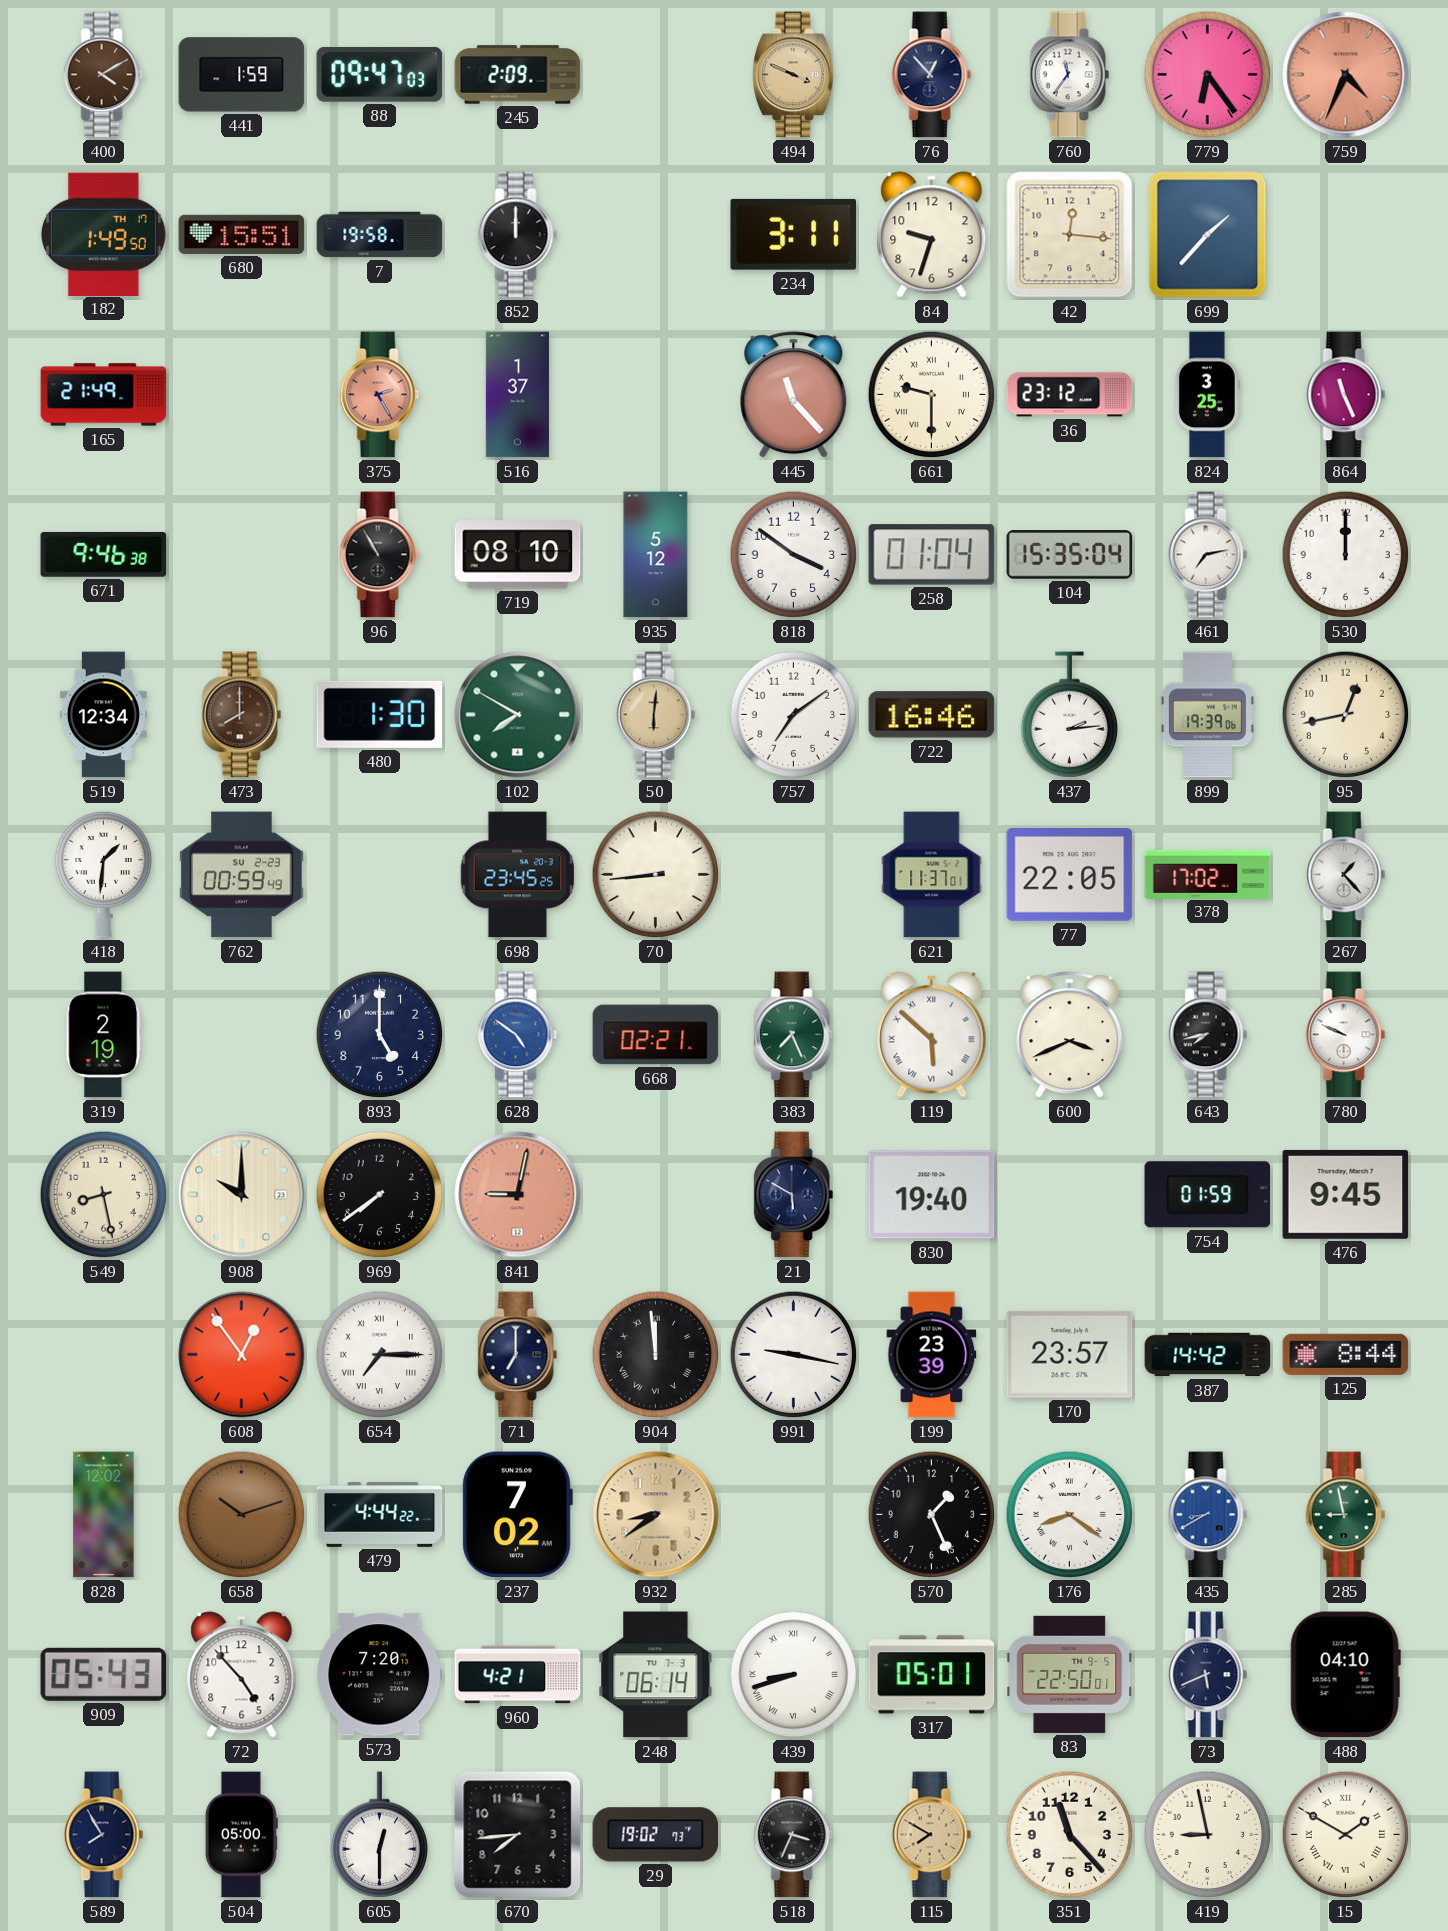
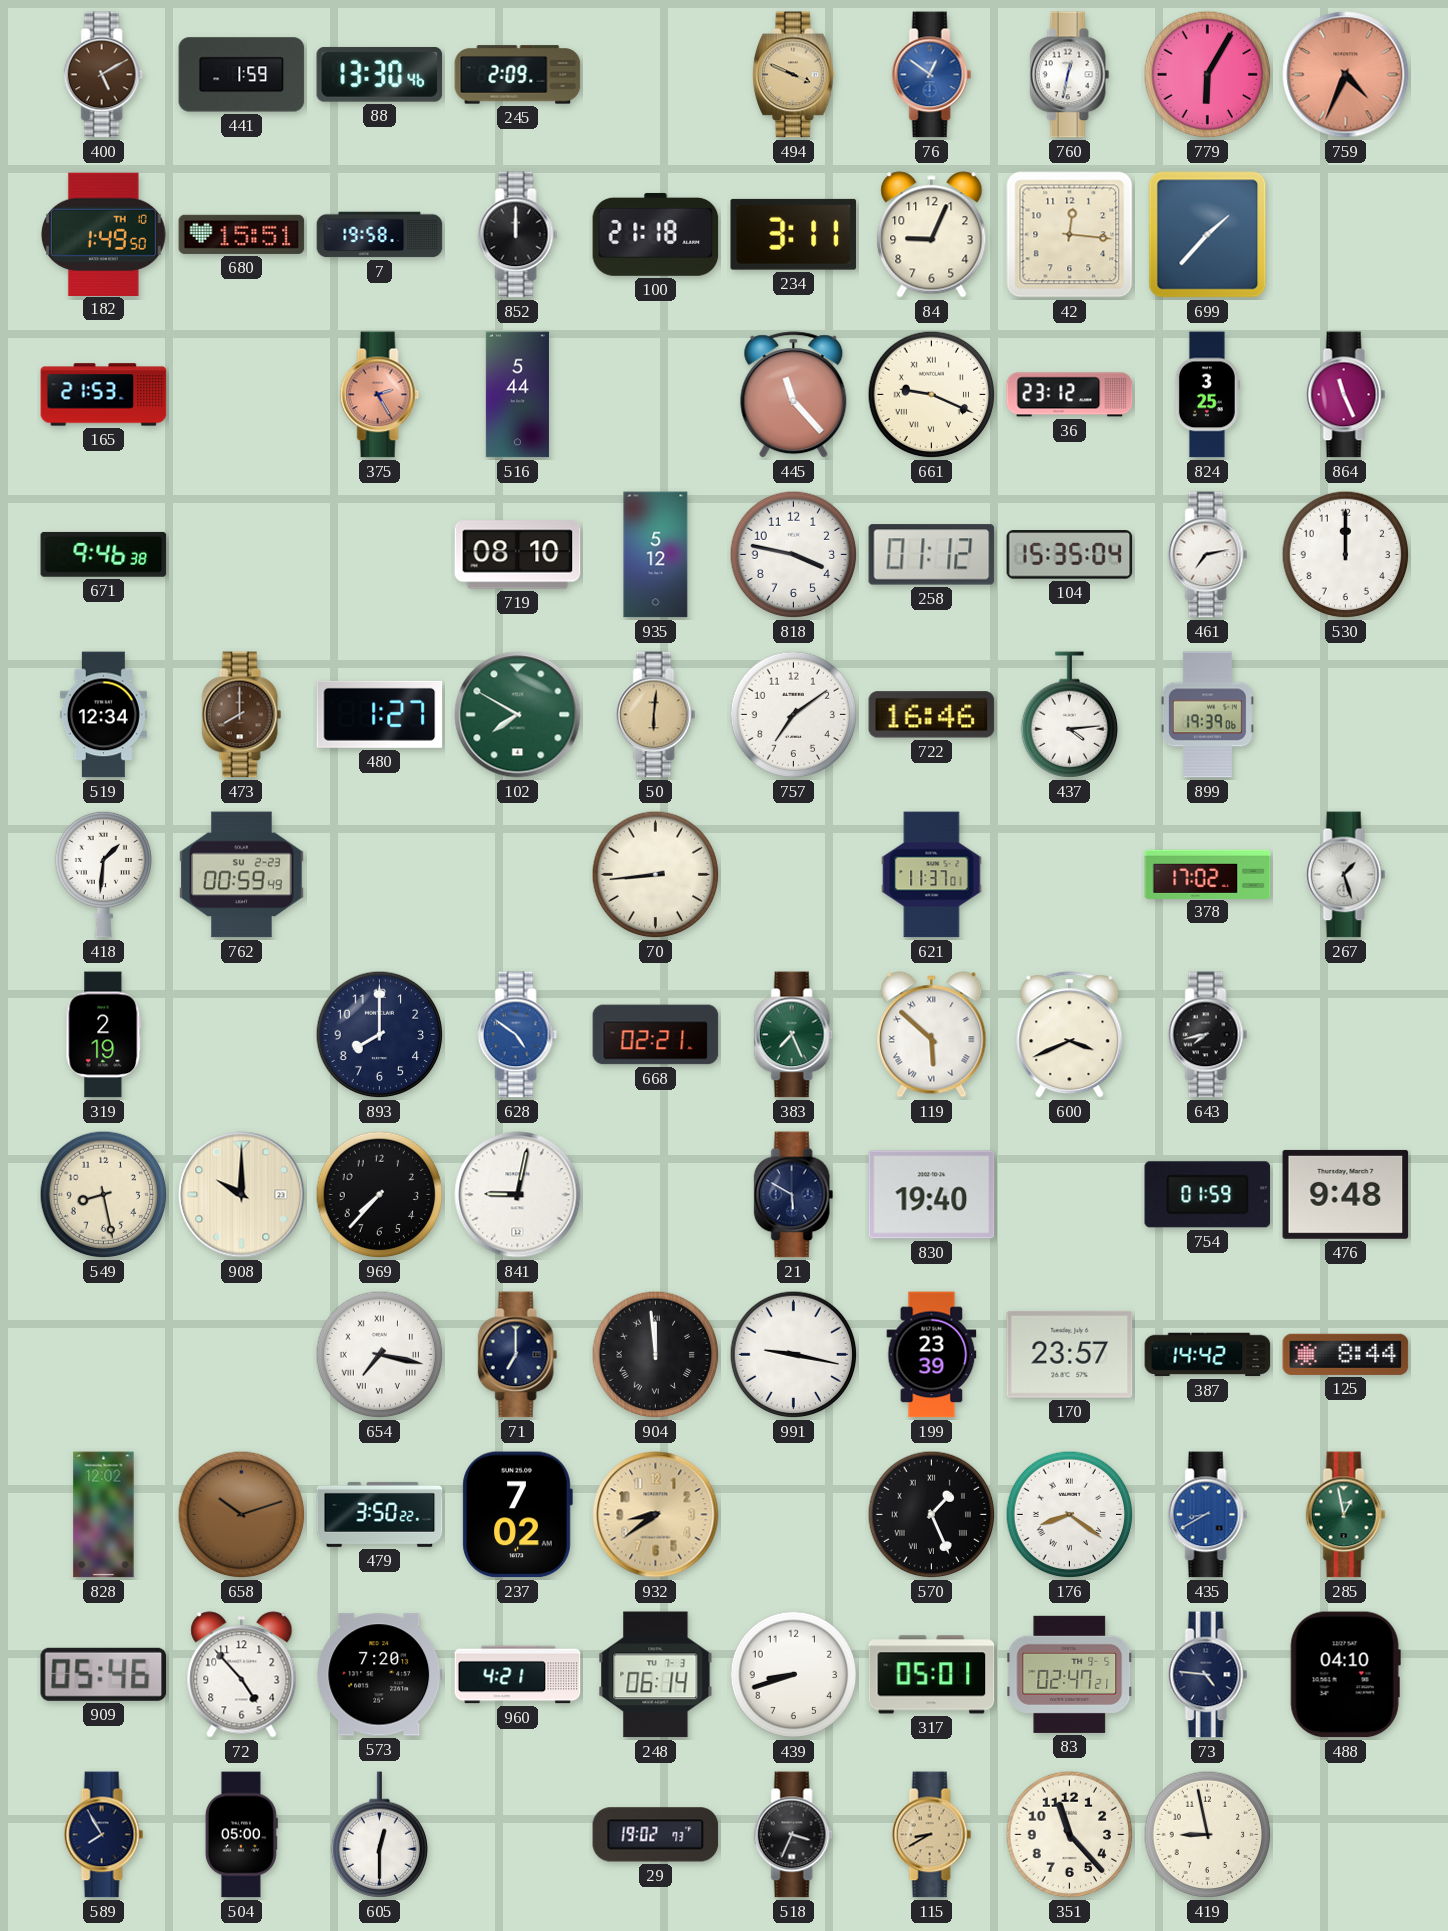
400: 4:10 -> 5:10 (104, 75)
88: 09:47 -> 13:30 (380, 74)
76: 12:53 -> 12:51 (932, 75)
76 dial: navy -> blue (932, 75)
760: 11:36 -> 12:32 (1070, 75)
779: 6:24 -> 6:05 (1208, 75)
182 date: TH 17 -> TH 10 (103, 234)
100: none -> 21:18 (656, 234)
84: 9:33 -> 9:04 (932, 235)
165: 21:49 -> 21:53 (104, 395)
516: 1:37 -> 5:44 (517, 395)
661: 9:30 -> 9:19 (932, 395)
96: 10:55 -> none (380, 555)
818: 3:51 -> 3:47 (794, 555)
258: 01:04 -> 01:12 (932, 555)
480: 1:30 -> 1:27 (380, 714)
437: 2:14 -> 4:14 (1069, 715)
95: 12:43 -> none (1346, 715)
698: 23:45 -> none (518, 875)
77: 22:05 -> none (1070, 875)
267: 1:23 -> 1:27 (1346, 875)
893: 5:00 -> 8:00 (380, 1035)
780: 9:49 -> none (1346, 1035)
969: 7:39 -> 7:37 (380, 1195)
841 dial: salmon -> white (518, 1195)
476: 9:45 -> 9:48 (1346, 1194)
608: 12:54 -> none (242, 1355)
654: 7:15 -> 7:17 (380, 1355)
479: 4:44 -> 3:50 (380, 1514)
570 numerals: Arabic -> Roman (932, 1515)
285: 8:58 -> 12:58 (1346, 1515)
909: 05:43 -> 05:46 (104, 1674)
439 numerals: Roman -> Arabic (794, 1675)
83: 22:50 -> 02:47 (1070, 1674)
73: 5:41 -> 4:46 (1208, 1675)
670: 7:44 -> none (518, 1835)
115: 7:50 -> 8:40 (932, 1835)
15: 1:50 -> none (1346, 1835)
